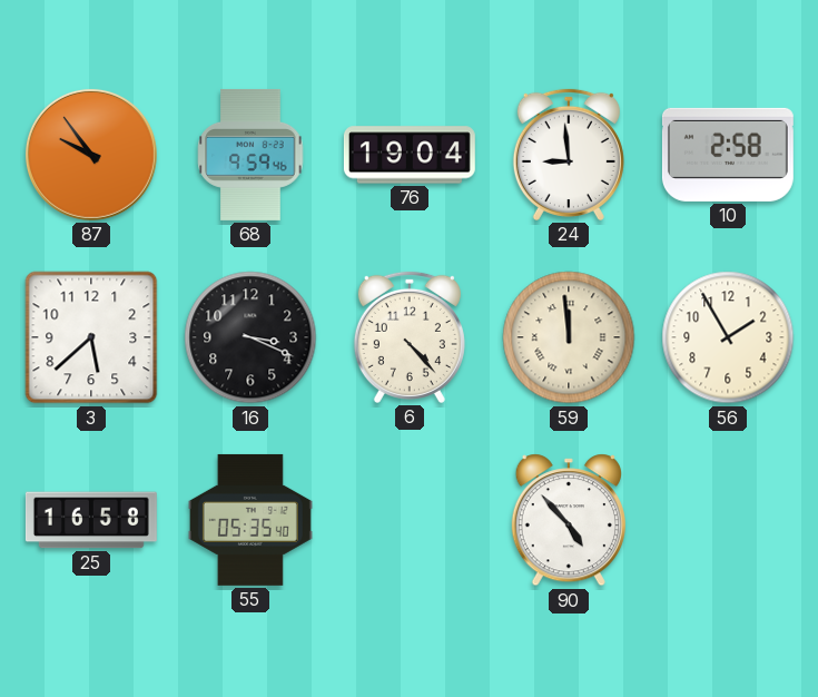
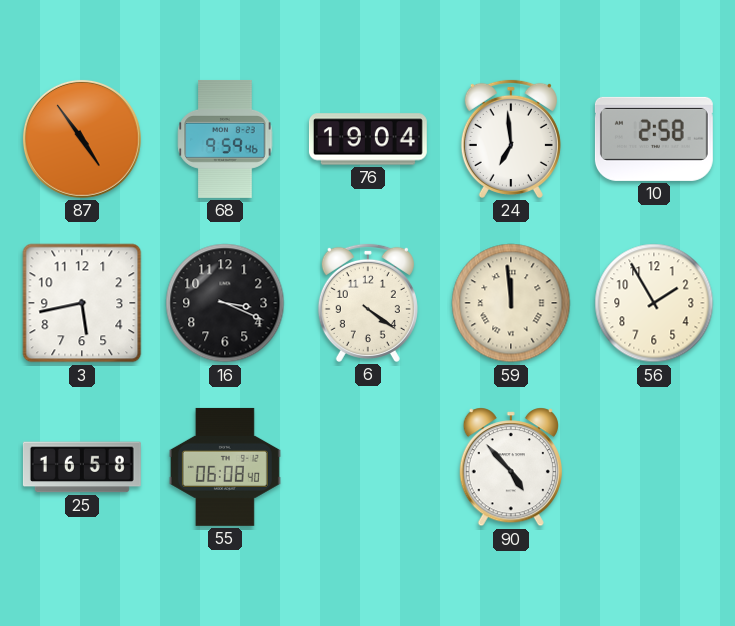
87: 9:54 -> 4:54 (82, 139)
24: 8:59 -> 6:59 (511, 139)
3: 5:38 -> 5:43 (82, 303)
6: 4:23 -> 4:21 (368, 303)
55: 05:35 -> 06:08 (225, 467)
